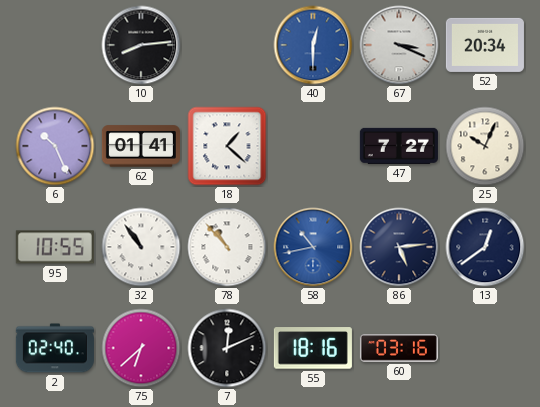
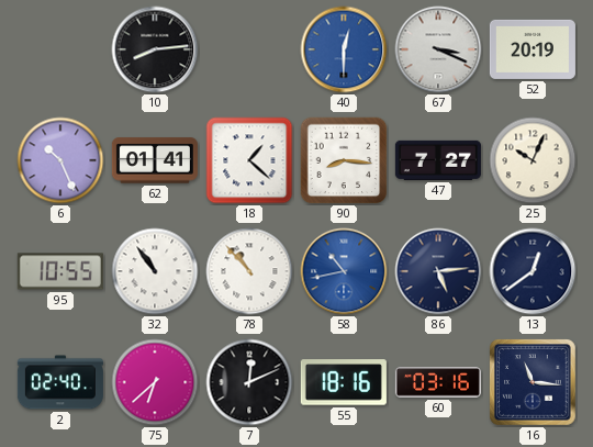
52: 20:34 -> 20:19 (533, 49)
90: none -> 8:16 (344, 160)
16: none -> 11:16 (534, 383)
